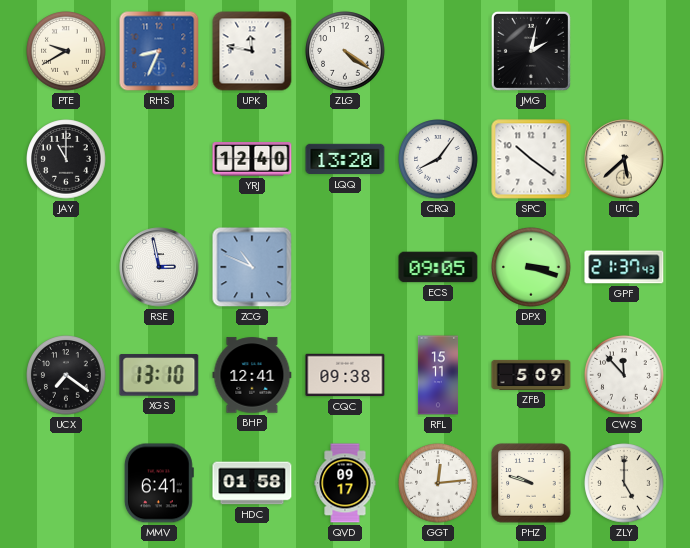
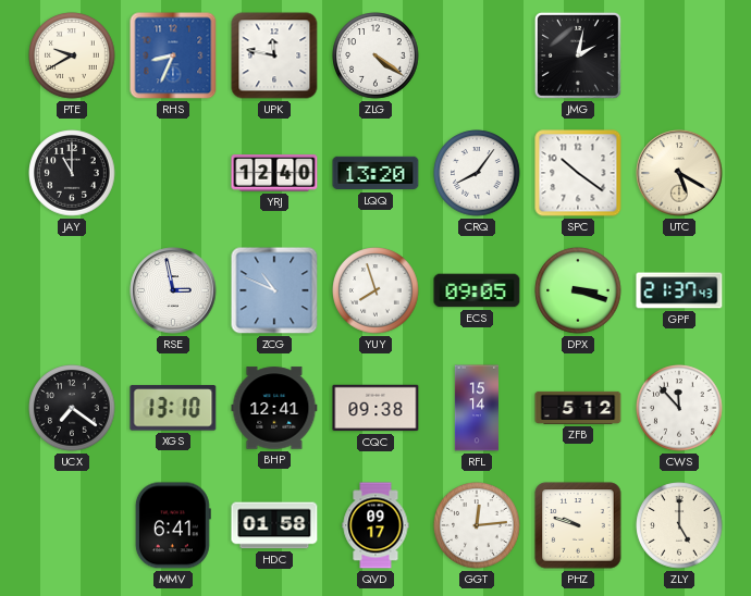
UTC: 5:38 -> 5:20 (679, 173)
YUY: none -> 7:57 (375, 290)
RFL: 15:11 -> 15:14 (477, 408)
ZFB: 5:09 -> 5:12 (578, 408)
